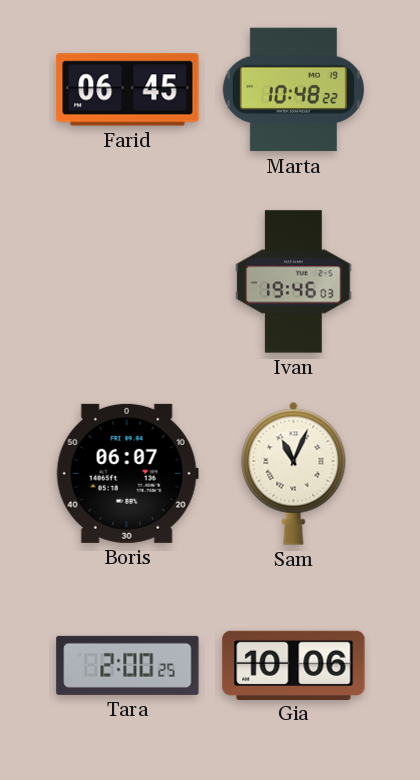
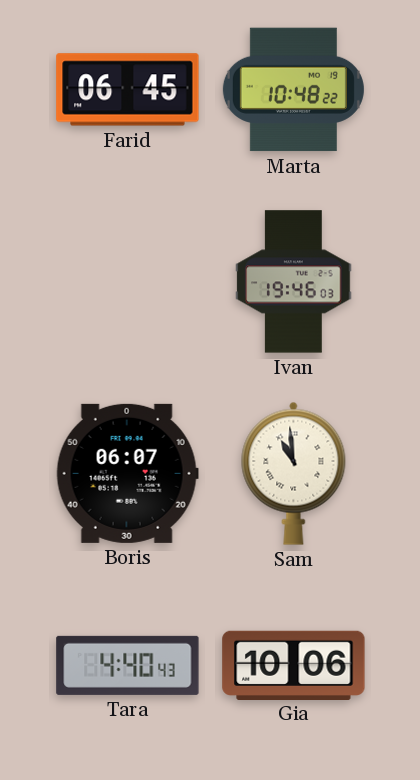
Sam: 11:04 -> 10:59 (294, 473)
Tara: 2:00 -> 4:40 (128, 665)
